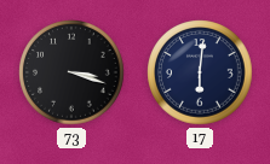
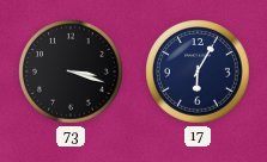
17: 6:01 -> 6:05 (198, 71)
